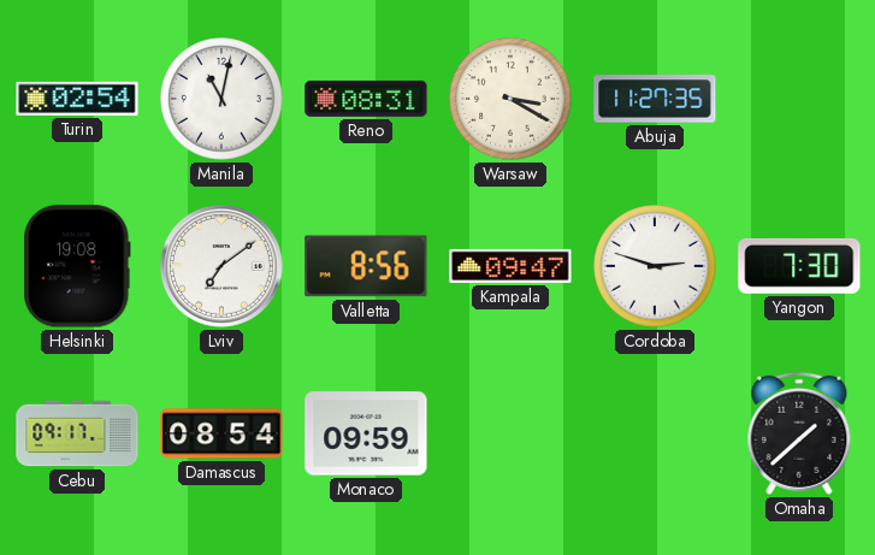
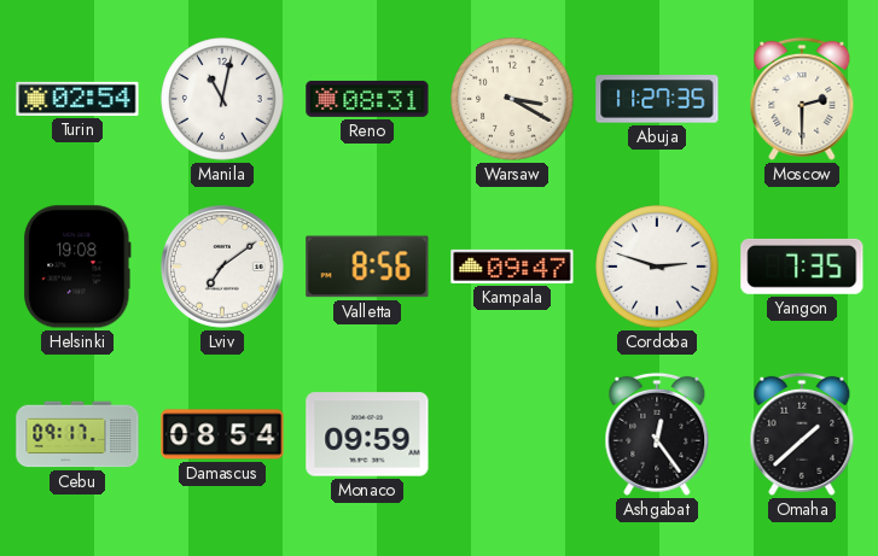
Moscow: none -> 2:30 (802, 99)
Yangon: 7:30 -> 7:35 (802, 267)
Ashgabat: none -> 12:24 (657, 434)
